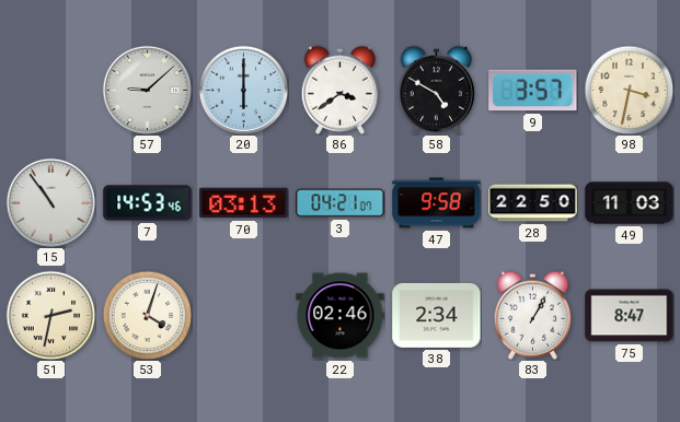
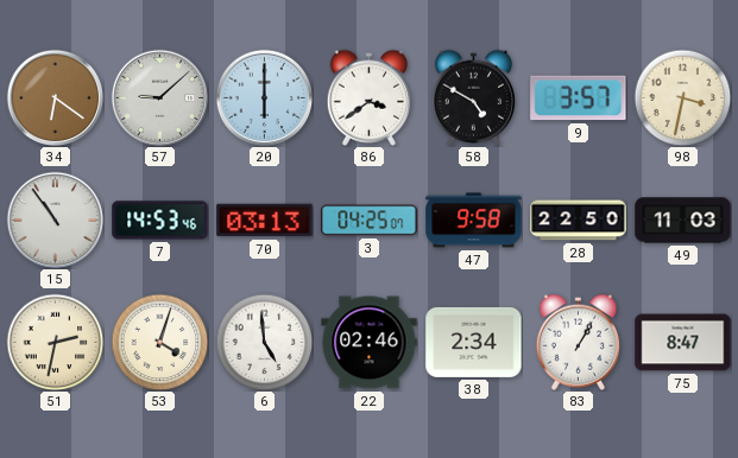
34: none -> 6:21 (55, 97)
3: 04:21 -> 04:25 (370, 221)
6: none -> 4:59 (264, 342)
